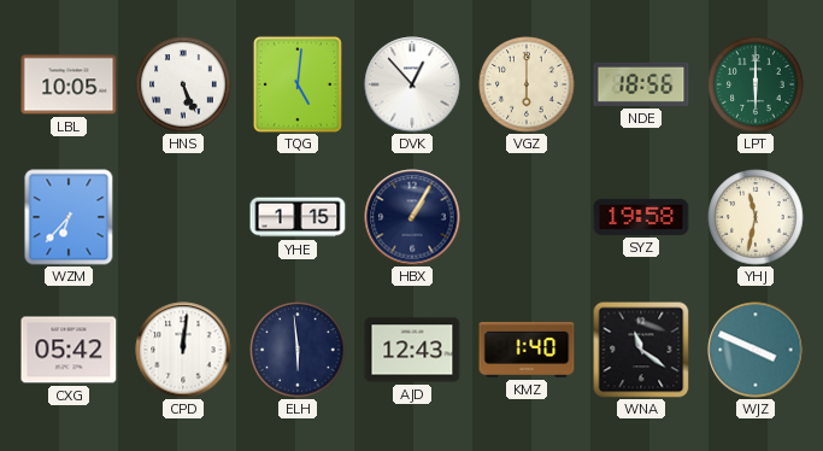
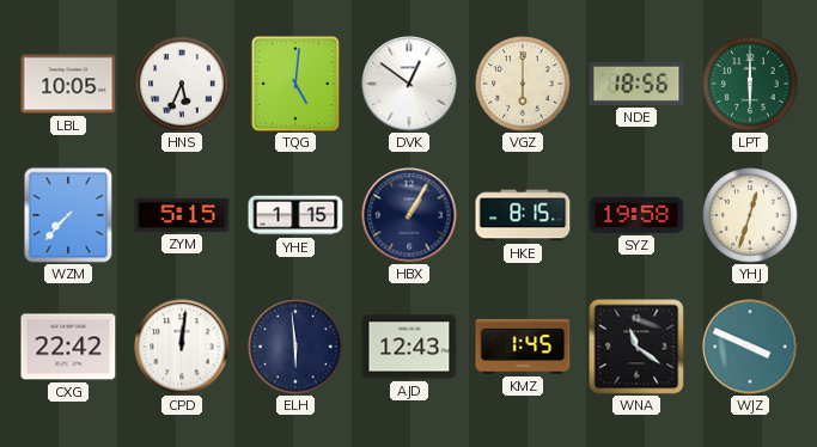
HNS: 5:26 -> 5:34 (182, 84)
DVK: 12:53 -> 12:51 (409, 84)
WZM: 6:37 -> 7:37 (68, 215)
ZYM: none -> 5:15 (182, 215)
HKE: none -> 8:15 (523, 215)
YHJ: 11:32 -> 12:33 (750, 215)
CXG: 05:42 -> 22:42 (68, 347)
KMZ: 1:40 -> 1:45 (523, 347)
